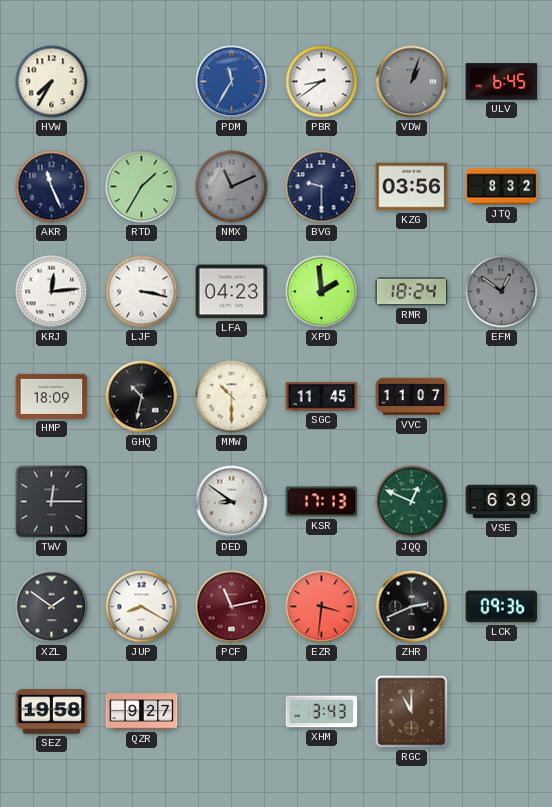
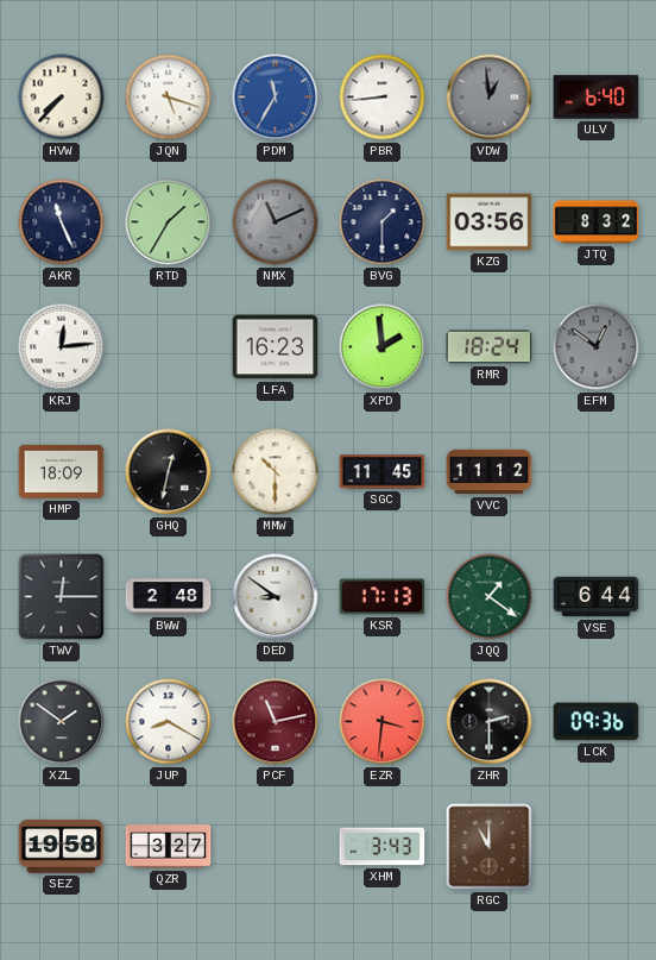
HVW: 7:35 -> 7:37 (62, 98)
JQN: none -> 5:18 (169, 98)
PBR: 8:39 -> 8:44 (383, 98)
VDW: 1:03 -> 12:59 (490, 98)
ULV: 6:45 -> 6:40 (597, 98)
BVG: 9:30 -> 1:30 (383, 222)
LJF: 3:17 -> none (142, 292)
LFA: 04:23 -> 16:23 (276, 347)
GHQ: 10:32 -> 12:32 (169, 472)
VVC: 11:07 -> 11:12 (490, 472)
BWW: none -> 2:48 (169, 597)
JQQ: 12:49 -> 1:21 (490, 597)
VSE: 6:39 -> 6:44 (597, 597)
ZHR: 2:41 -> 2:30 (490, 722)
QZR: 9:27 -> 3:27 (169, 847)
